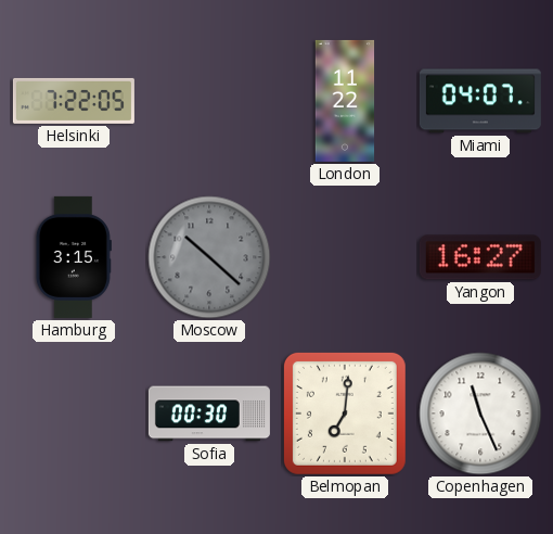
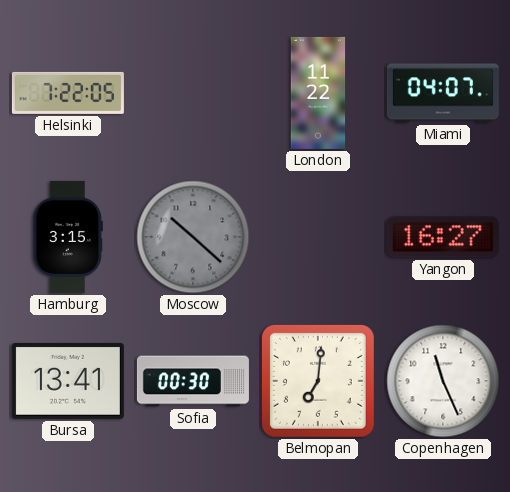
Bursa: none -> 13:41 (68, 381)
